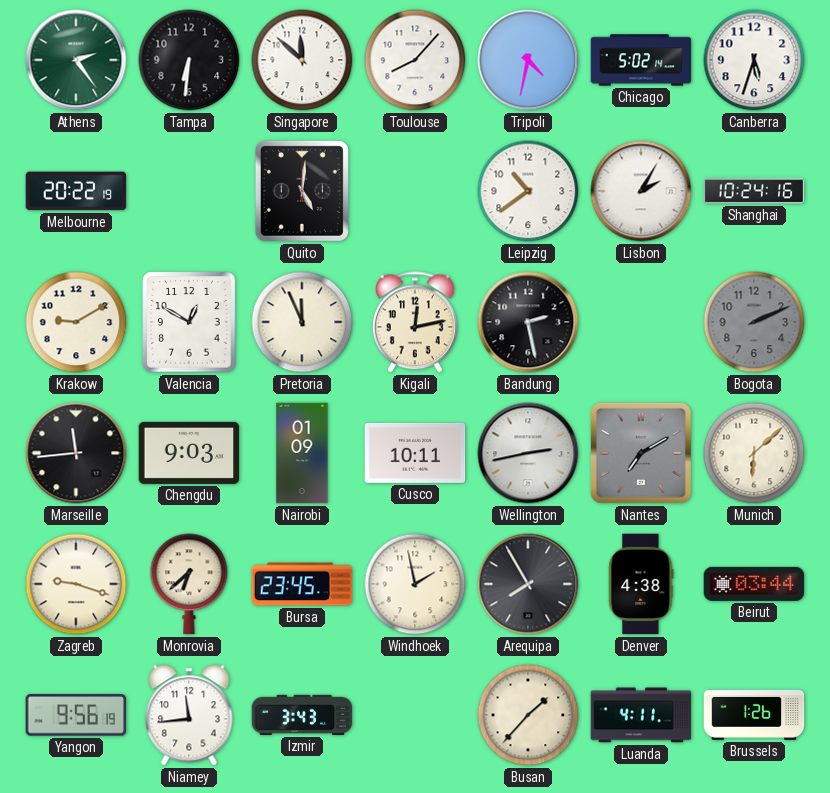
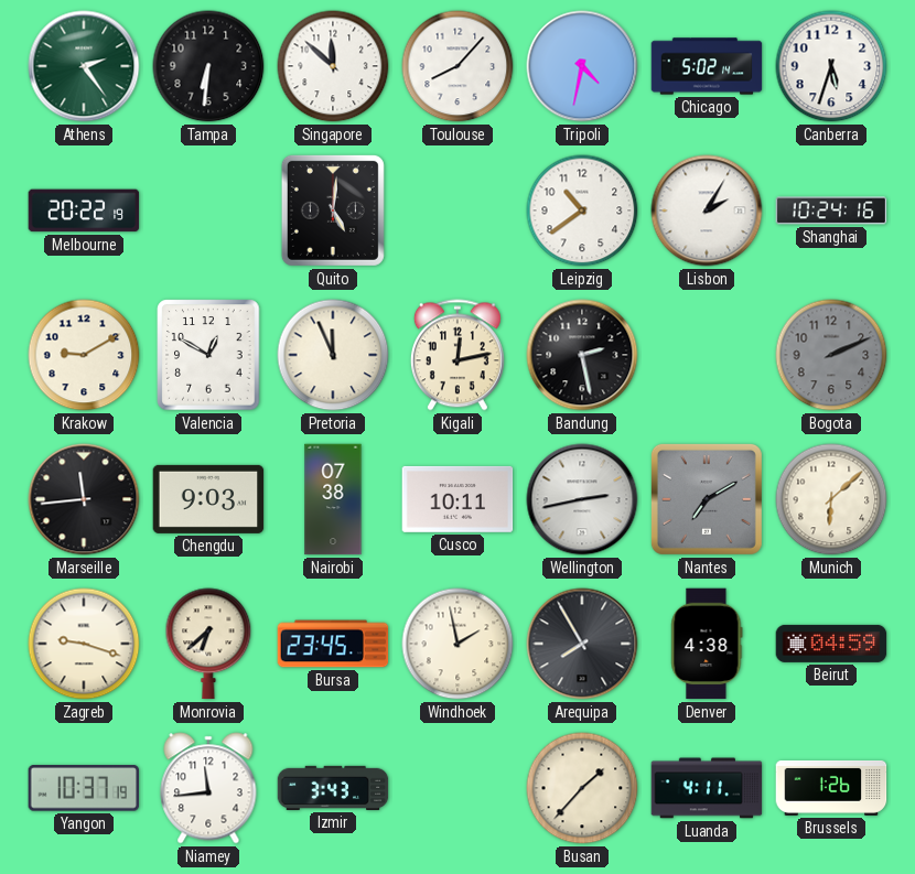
Nairobi: 01:09 -> 07:38 (333, 499)
Beirut: 03:44 -> 04:59 (831, 644)
Yangon: 9:56 -> 10:37 (84, 788)
